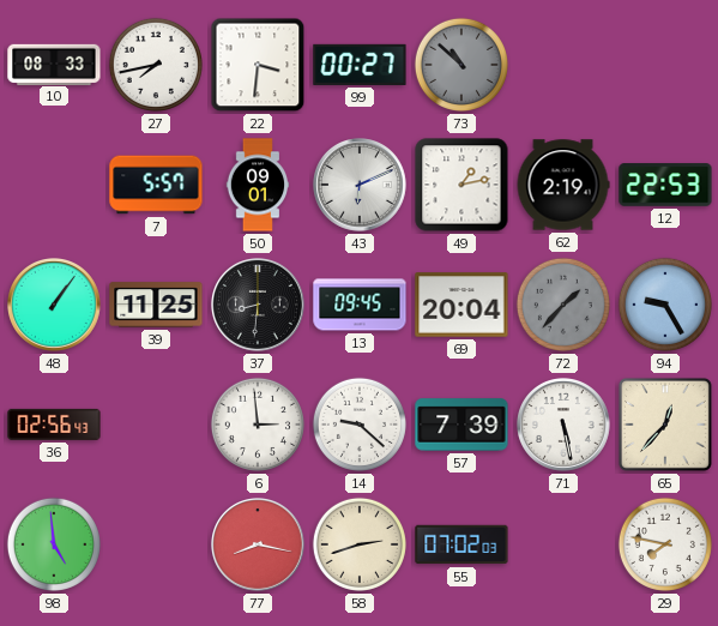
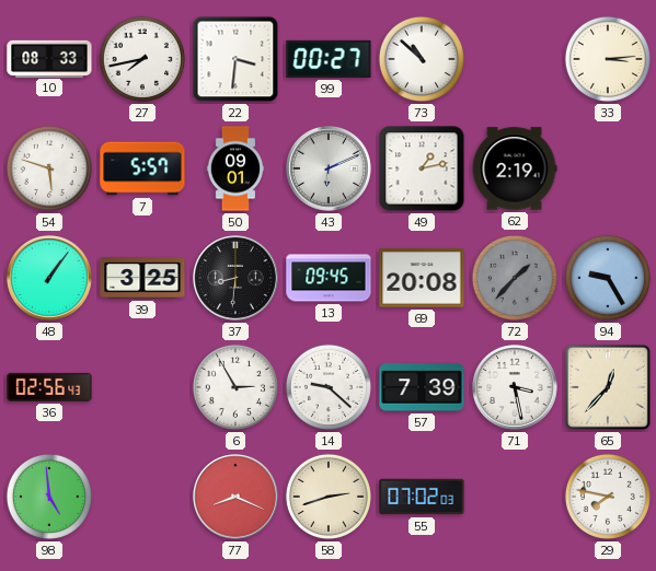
73 dial: grey -> white (422, 59)
33: none -> 3:14 (608, 59)
54: none -> 5:48 (49, 168)
12: 22:53 -> none (665, 185)
39: 11:25 -> 3:25 (142, 278)
69: 20:04 -> 20:08 (422, 278)
6: 2:59 -> 2:55 (235, 387)
71: 5:28 -> 3:28 (516, 388)
77: 8:17 -> 8:19 (237, 498)
